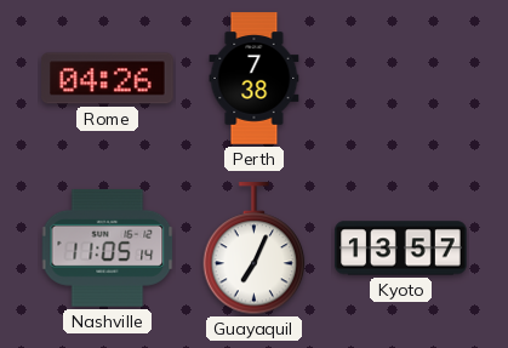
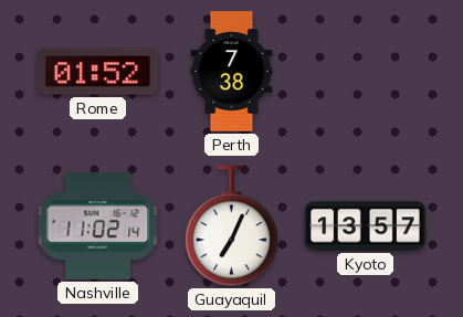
Rome: 04:26 -> 01:52 (98, 72)
Nashville: 11:05 -> 11:02 (98, 225)
